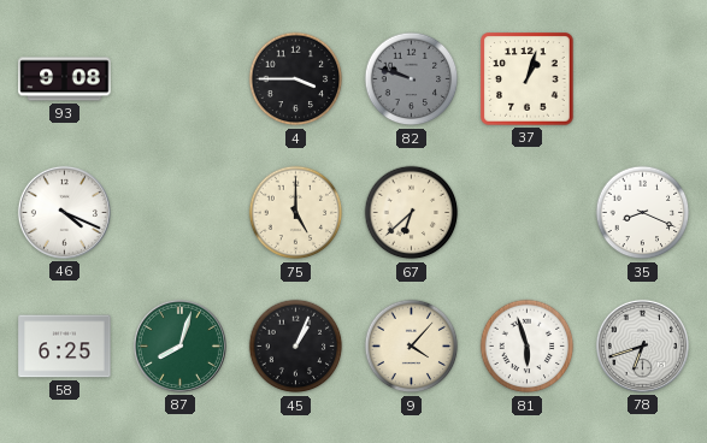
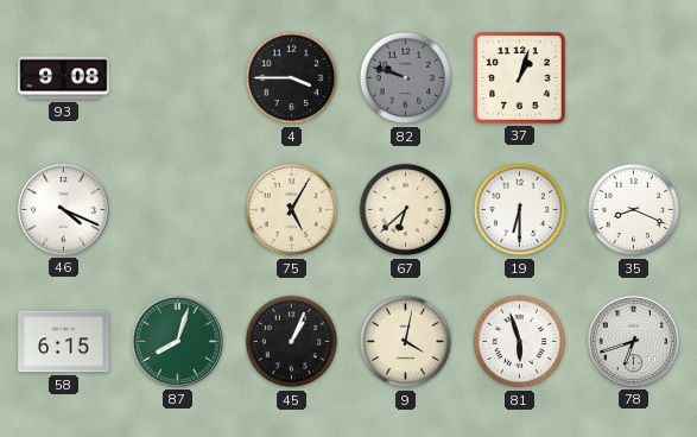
75: 5:00 -> 5:05 (292, 210)
19: none -> 6:30 (520, 210)
58: 6:25 -> 6:15 (64, 342)
9: 4:07 -> 4:02 (406, 342)
